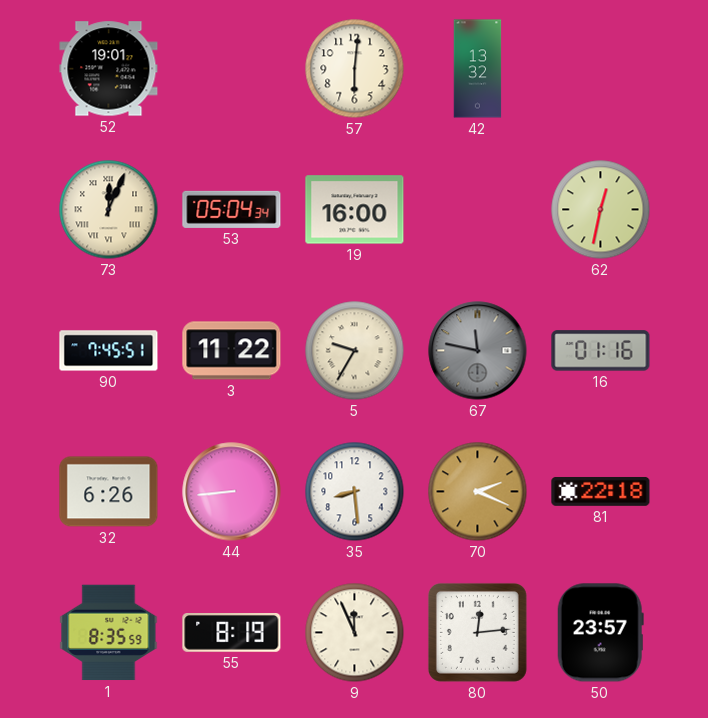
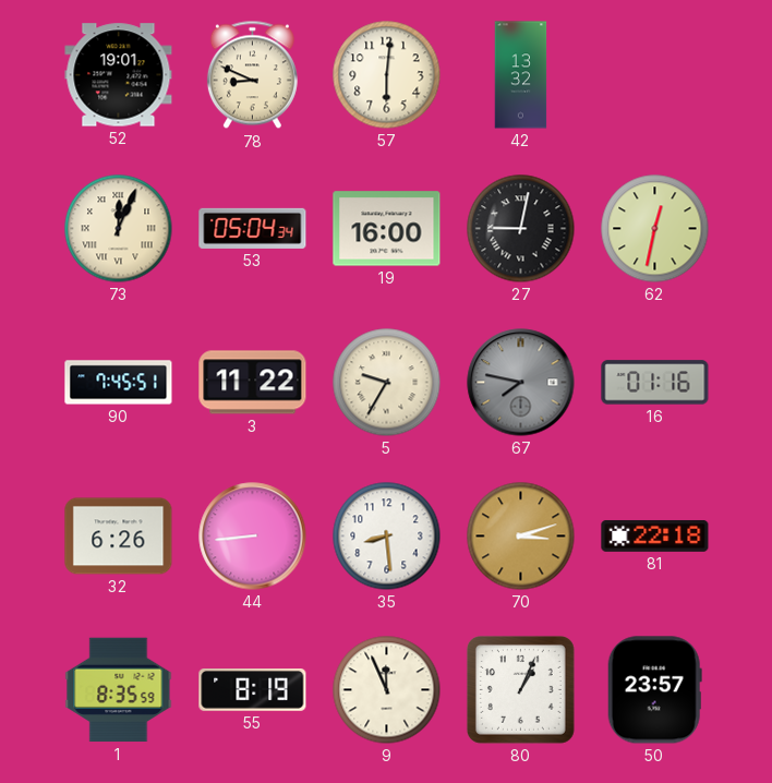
78: none -> 8:49 (252, 75)
27: none -> 9:02 (521, 229)
67: 11:47 -> 7:47 (521, 383)
70: 2:19 -> 3:12 (521, 537)
80: 12:14 -> 1:04 (520, 689)
